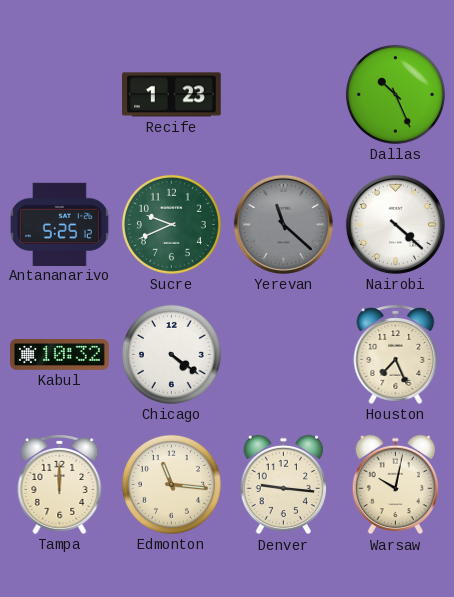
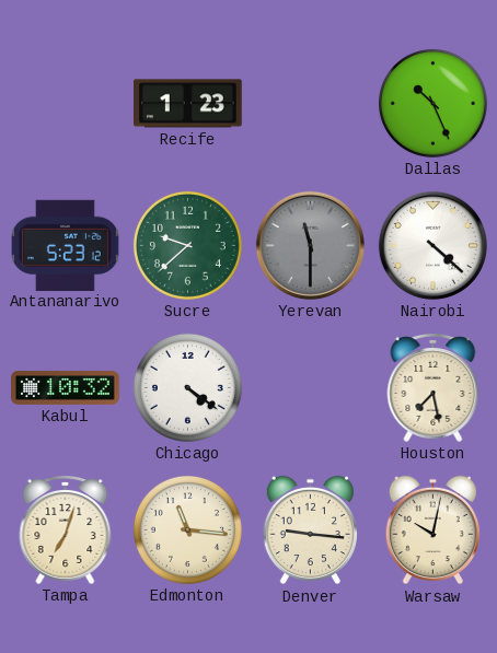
Antananarivo: 5:25 -> 5:23 (65, 245)
Sucre: 9:41 -> 9:38 (187, 245)
Yerevan: 11:22 -> 11:30 (310, 245)
Houston: 7:26 -> 7:28 (434, 388)
Tampa: 12:00 -> 7:03 (66, 530)
